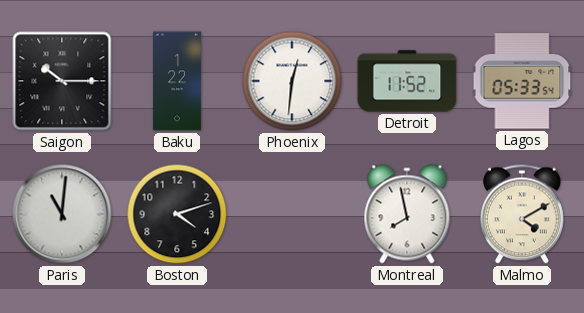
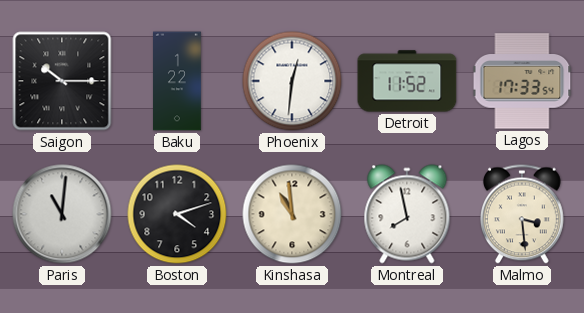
Lagos: 05:33 -> 17:33 (522, 81)
Kinshasa: none -> 10:59 (292, 214)
Malmo: 4:10 -> 3:29 (523, 214)
